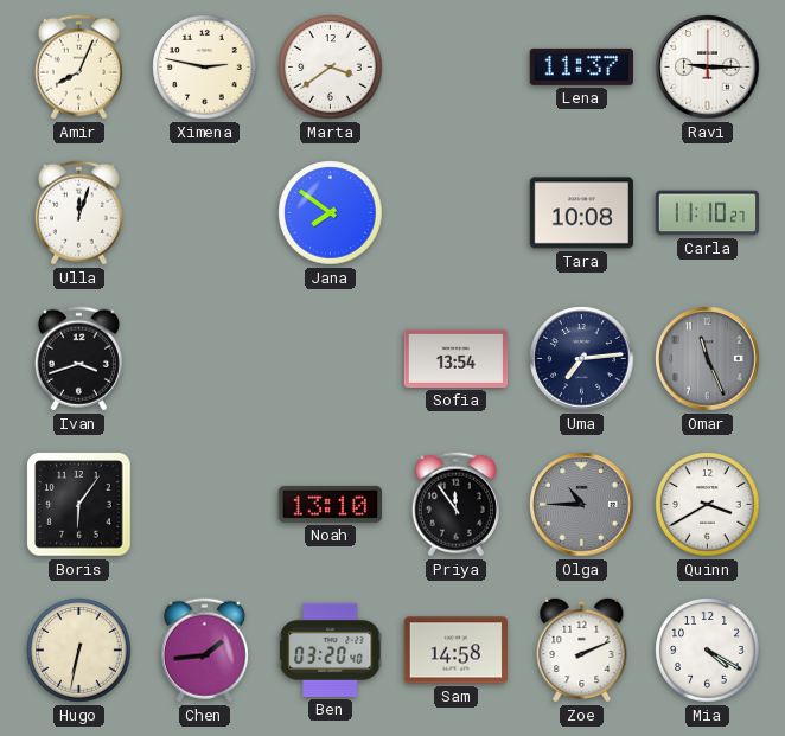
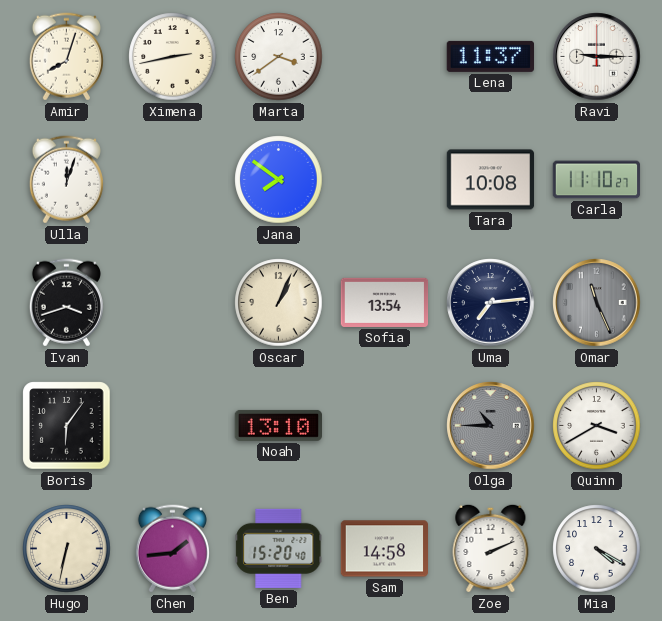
Amir: 8:04 -> 8:03 (66, 57)
Ximena: 2:47 -> 2:43 (173, 57)
Oscar: none -> 1:04 (279, 303)
Priya: 11:54 -> none (455, 505)
Ben: 03:20 -> 15:20 (279, 548)
